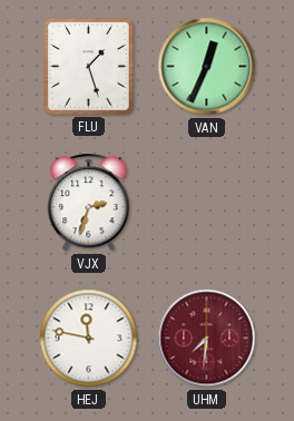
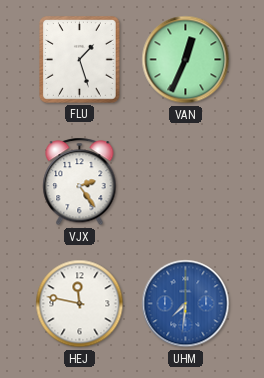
VJX: 2:33 -> 2:24 (80, 182)
UHM dial: burgundy -> blue (186, 304)
